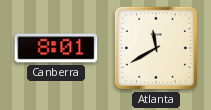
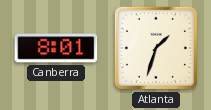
Atlanta: 11:40 -> 1:33 (156, 48)
